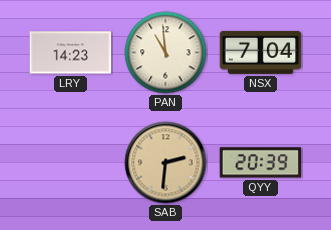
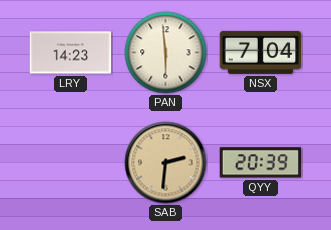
PAN: 10:59 -> 5:59 (166, 53)
